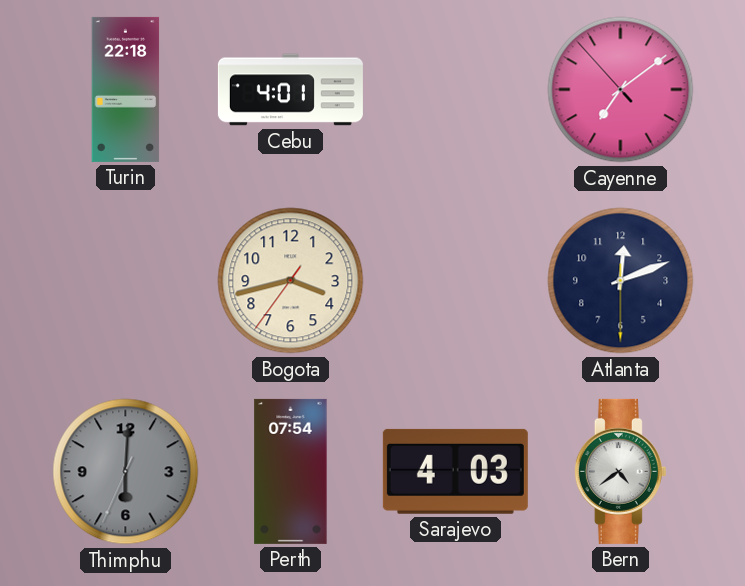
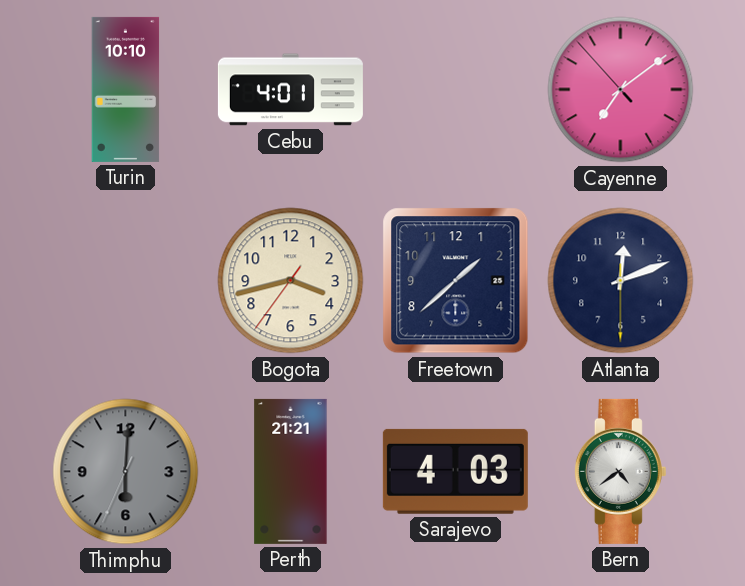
Turin: 22:18 -> 10:10 (126, 89)
Freetown: none -> 1:38 (456, 281)
Perth: 07:54 -> 21:21 (291, 471)
